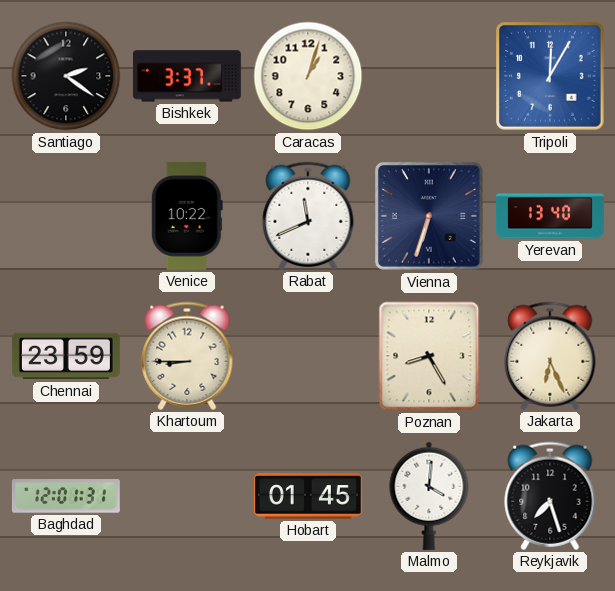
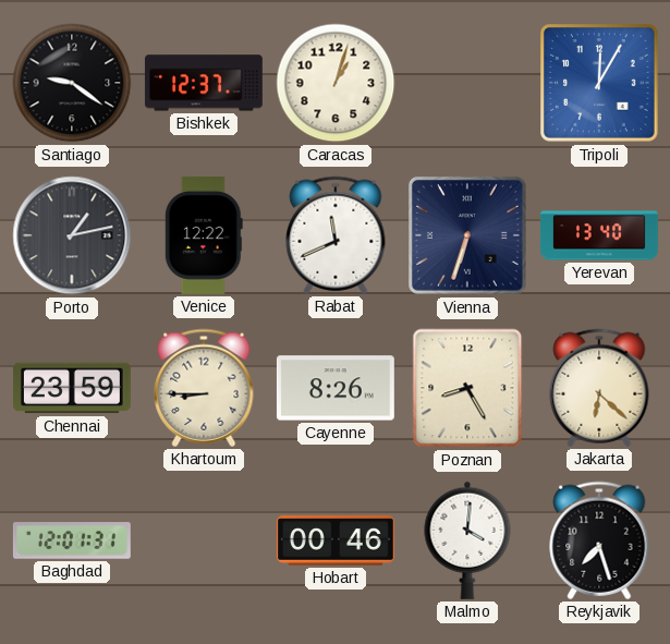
Santiago: 2:21 -> 9:21 (72, 83)
Bishkek: 3:37 -> 12:37 (204, 83)
Porto: none -> 1:13 (72, 235)
Venice: 10:22 -> 12:22 (204, 235)
Cayenne: none -> 8:26 (336, 388)
Jakarta: 6:26 -> 6:22 (599, 388)
Hobart: 01:45 -> 00:46 (336, 540)
